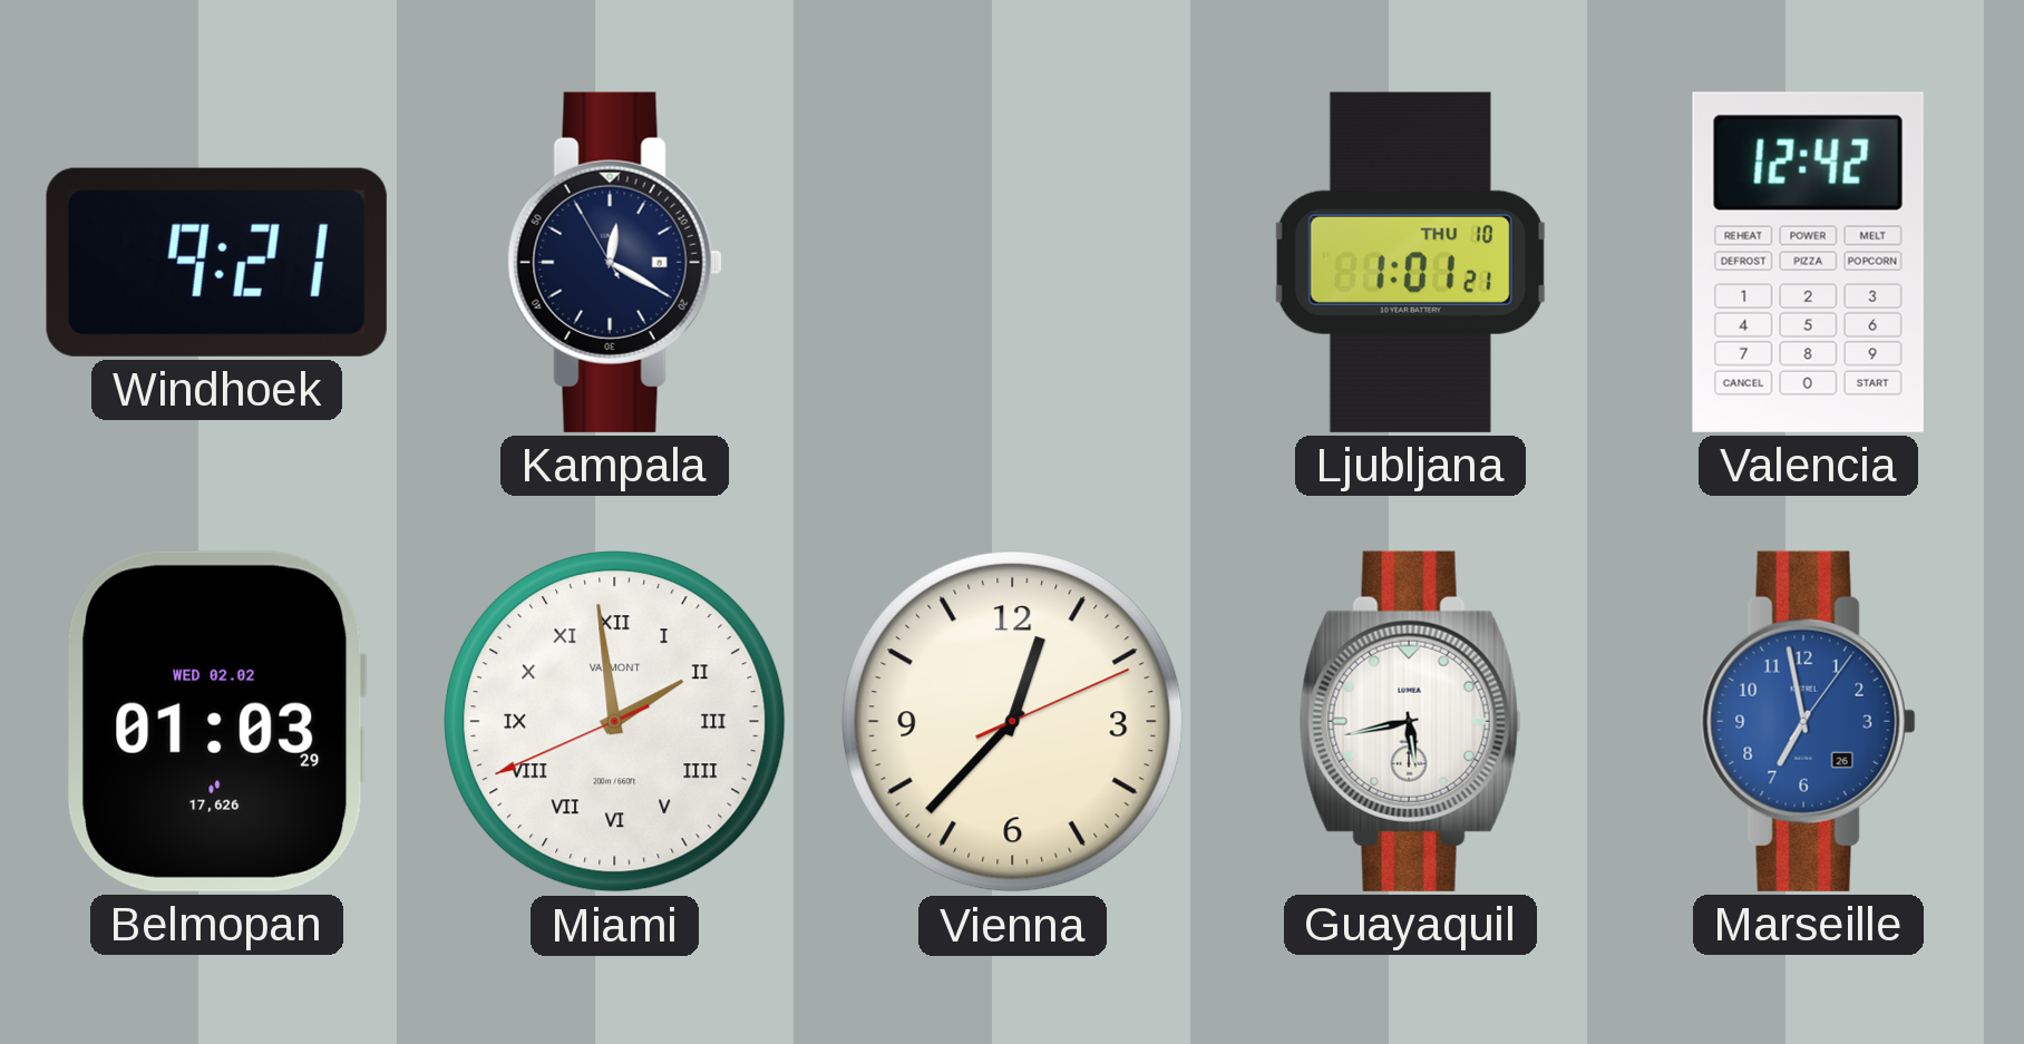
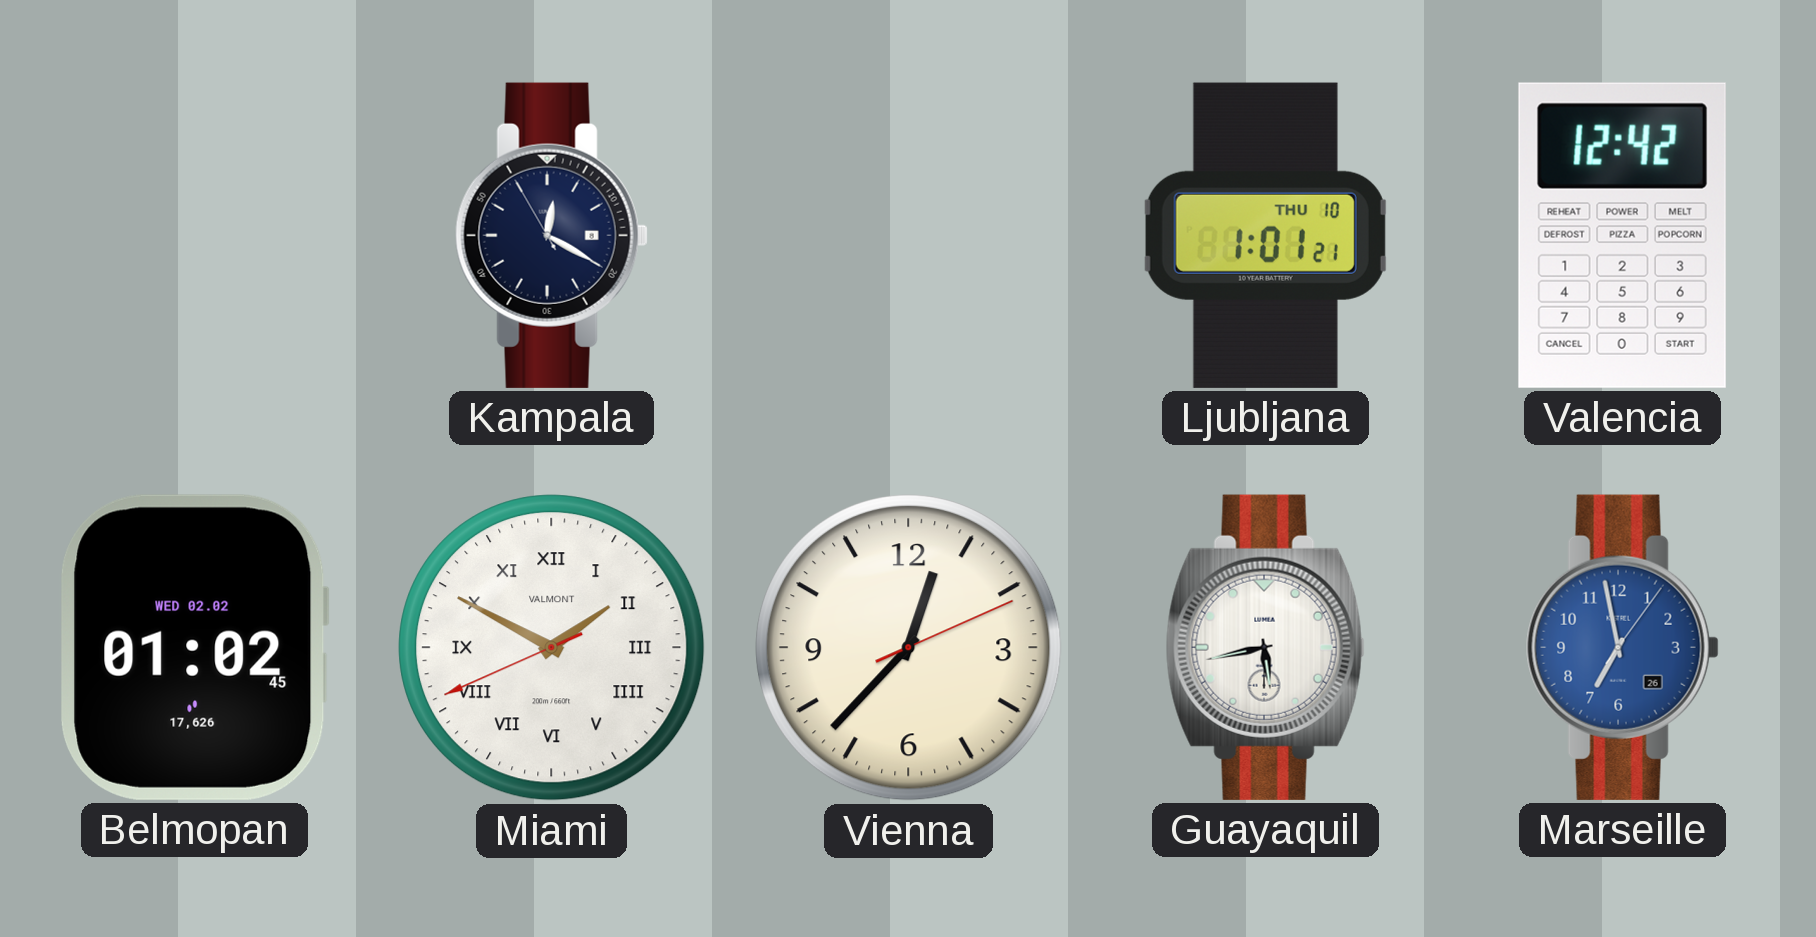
Windhoek: 9:21 -> none (216, 262)
Belmopan: 01:03 -> 01:02 (194, 647)
Miami: 1:58 -> 1:49 (552, 648)
